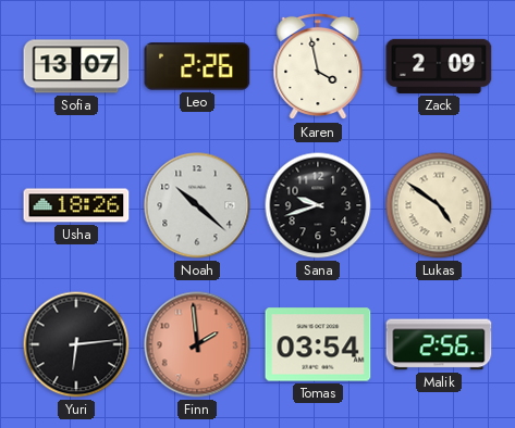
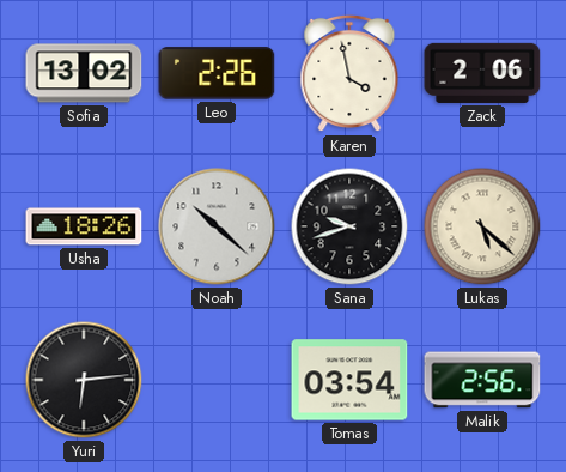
Sofia: 13:07 -> 13:02 (84, 73)
Zack: 2:09 -> 2:06 (482, 73)
Lukas: 4:51 -> 5:22 (482, 226)
Finn: 1:59 -> none (197, 344)
